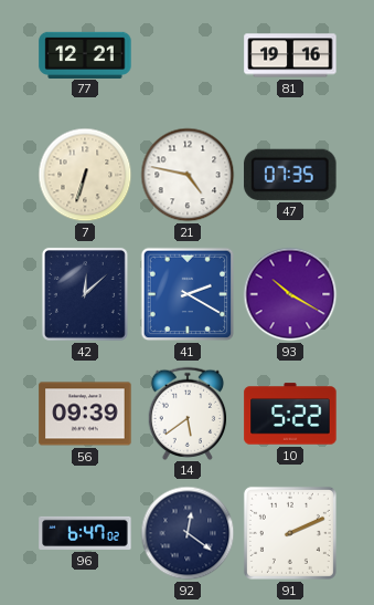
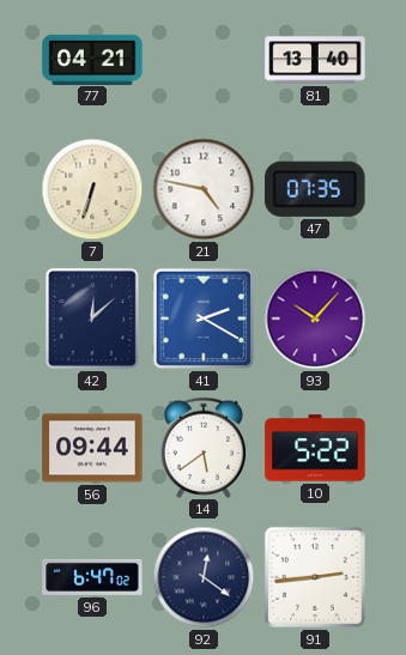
77: 12:21 -> 04:21 (92, 59)
81: 19:16 -> 13:40 (315, 60)
93: 10:20 -> 10:07 (315, 319)
56: 09:39 -> 09:44 (92, 448)
91: 2:11 -> 2:44 (315, 577)
